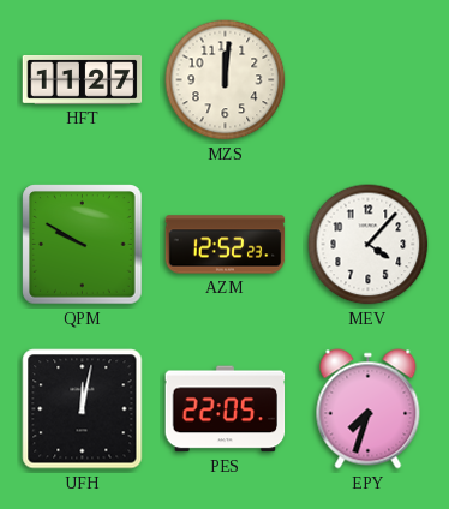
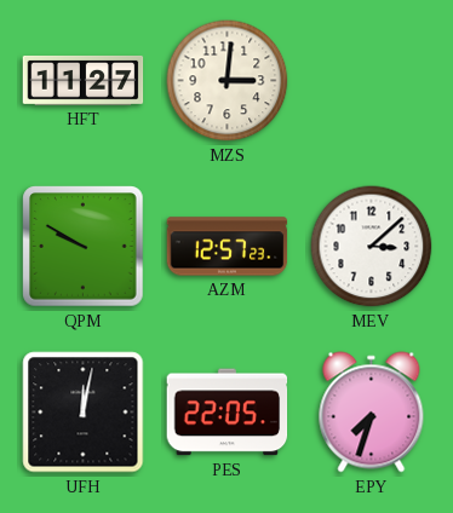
MZS: 12:01 -> 3:01 (228, 81)
AZM: 12:52 -> 12:57 (228, 247)
MEV: 4:07 -> 3:08 (372, 247)
